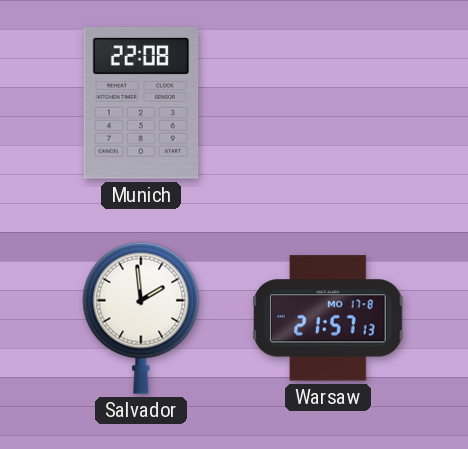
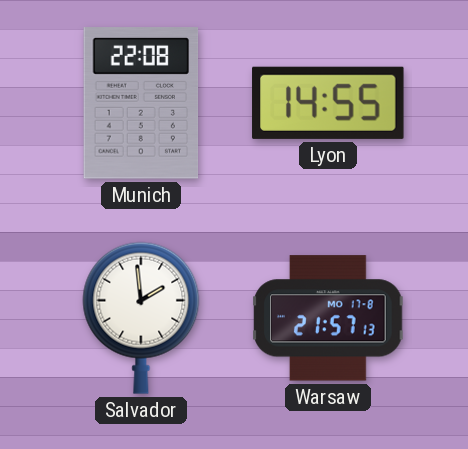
Lyon: none -> 14:55 (328, 103)
